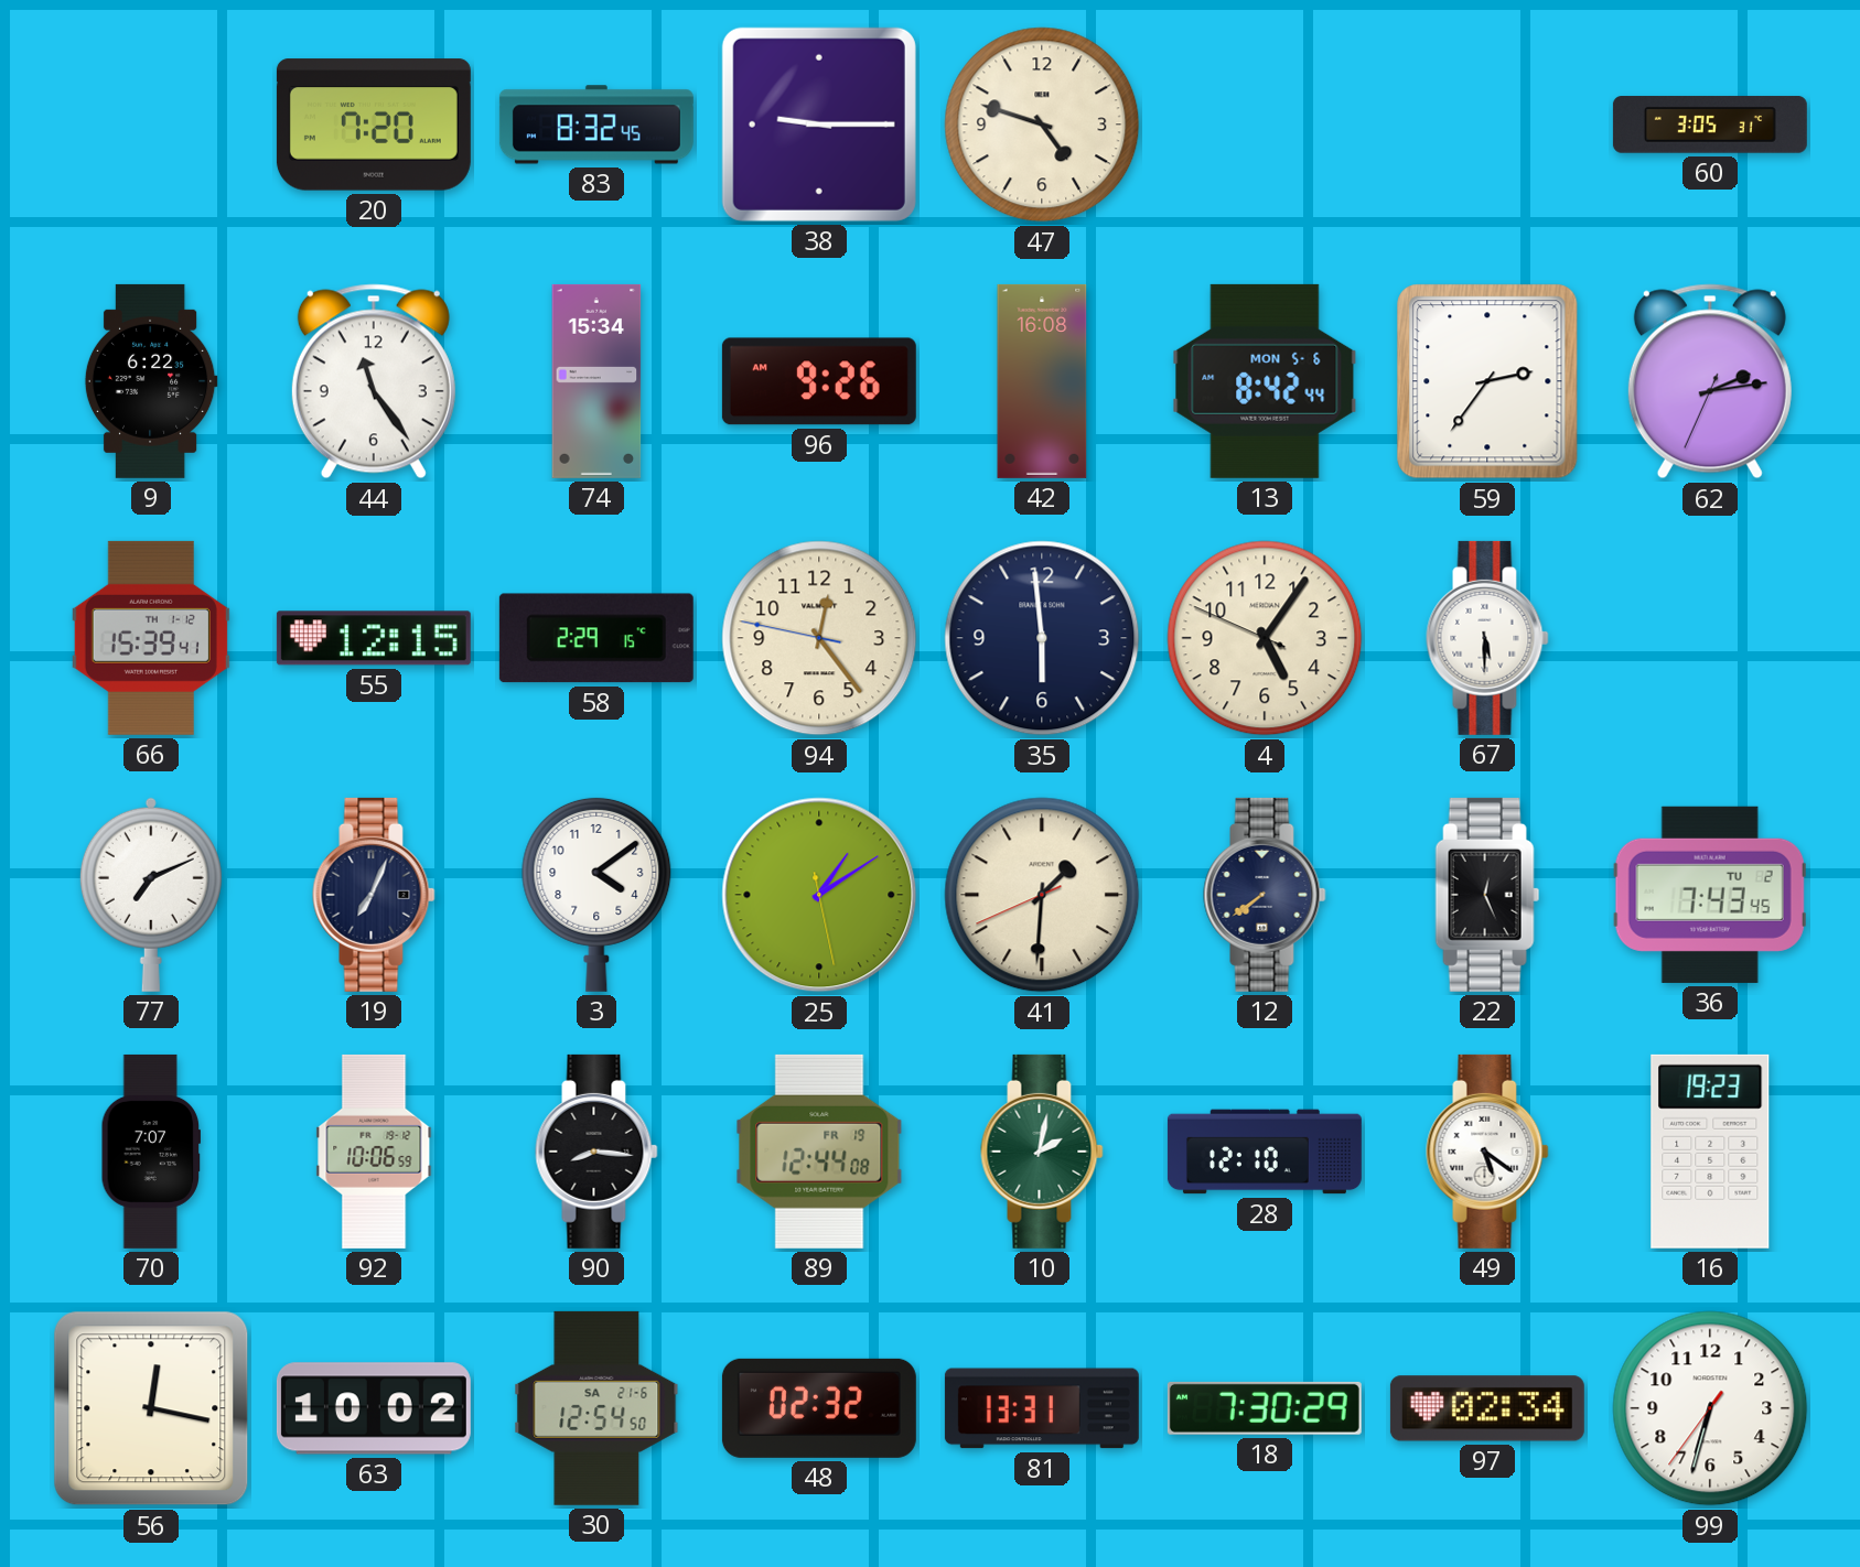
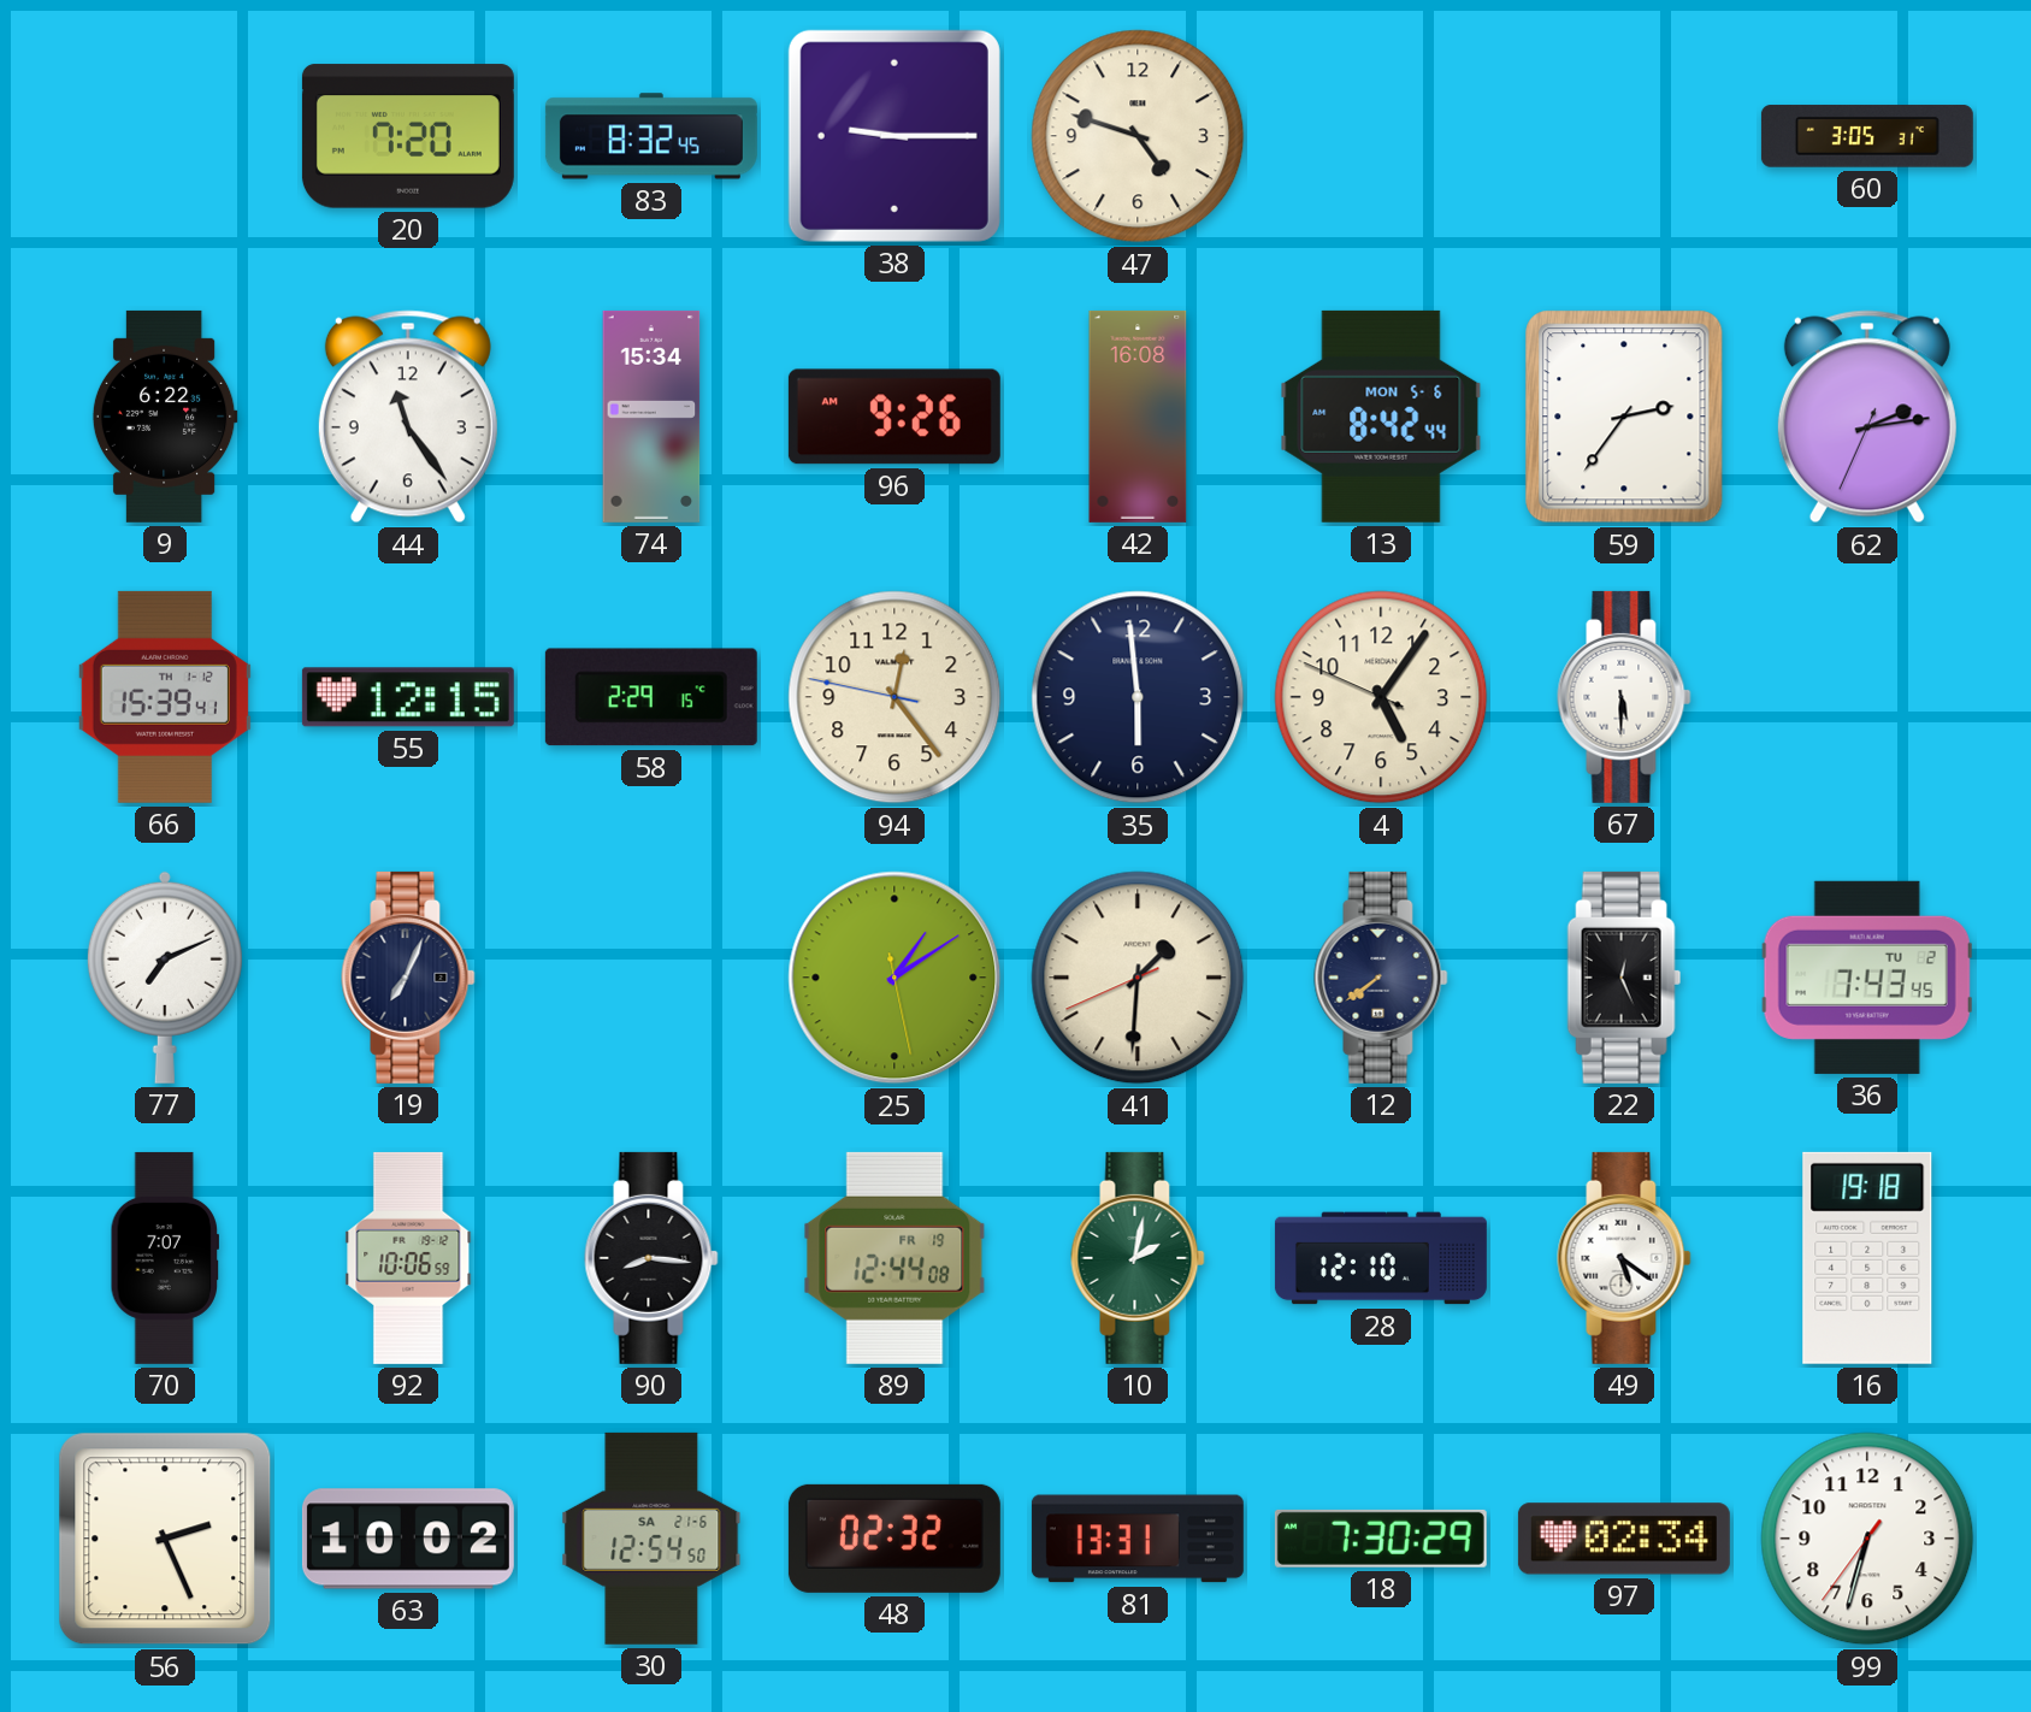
3: 4:09 -> none (596, 894)
16: 19:23 -> 19:18 (1867, 1258)
56: 12:17 -> 2:26 (165, 1539)
